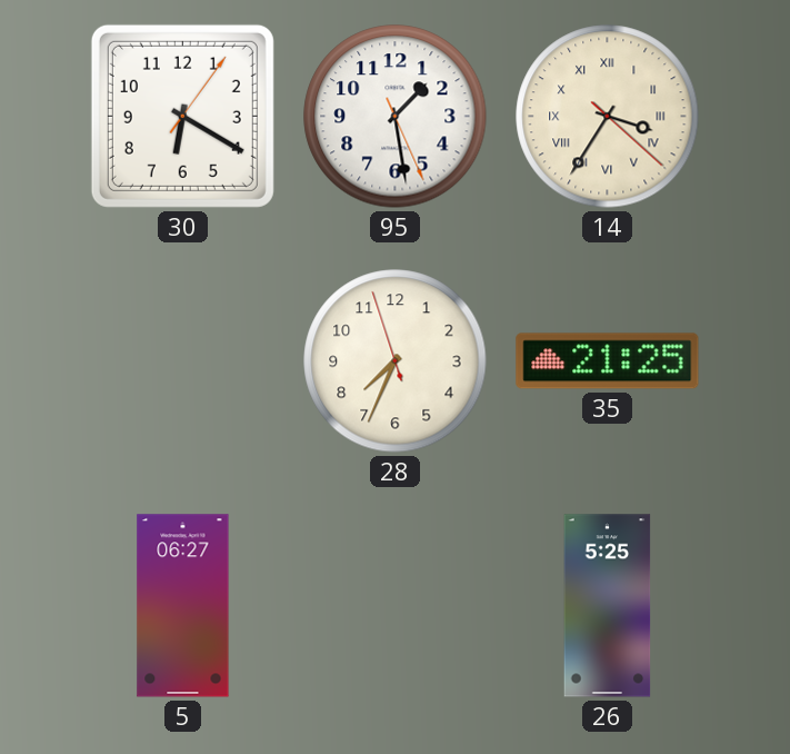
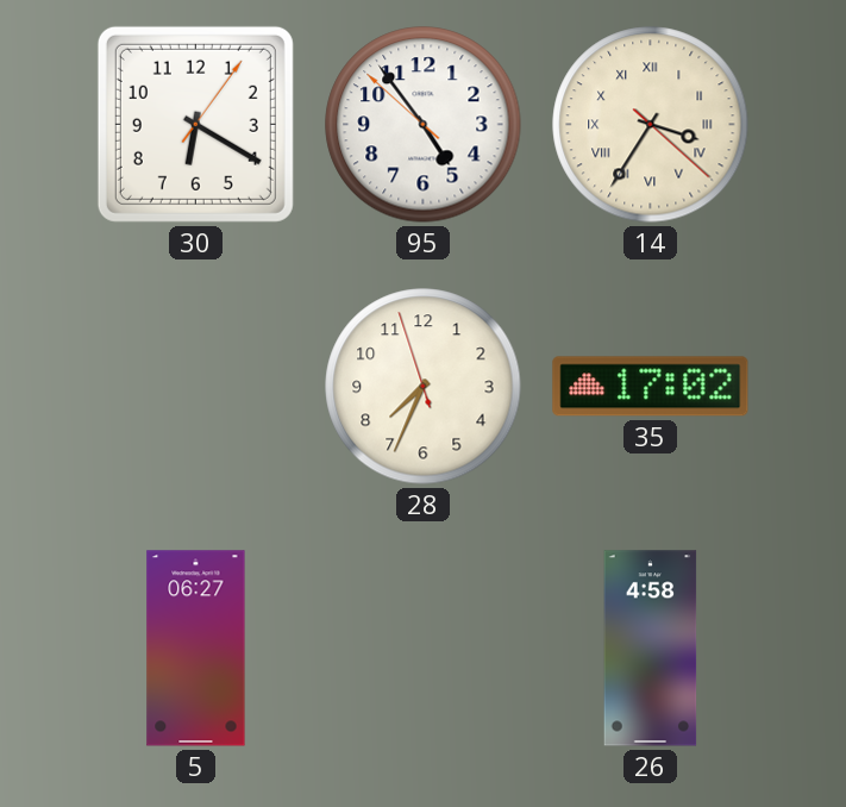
95: 1:28 -> 4:53 (424, 125)
35: 21:25 -> 17:02 (651, 387)
26: 5:25 -> 4:58 (651, 649)
